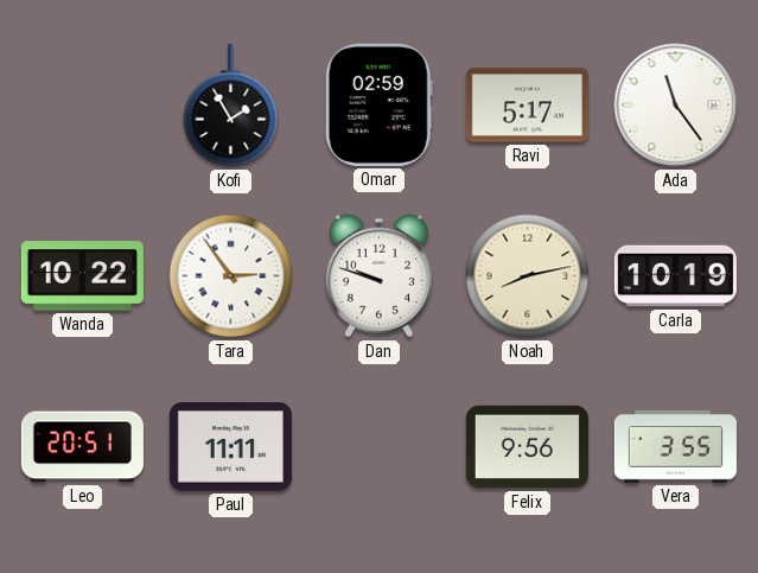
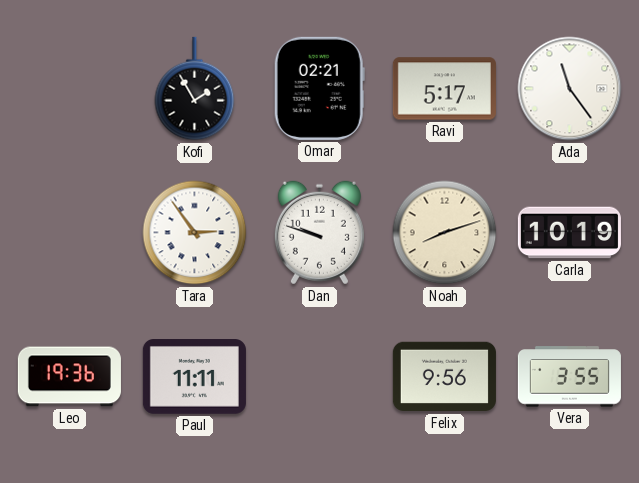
Omar: 02:59 -> 02:21 (319, 88)
Wanda: 10:22 -> none (82, 276)
Noah: 8:13 -> 8:12 (445, 233)
Leo: 20:51 -> 19:36 (69, 377)
